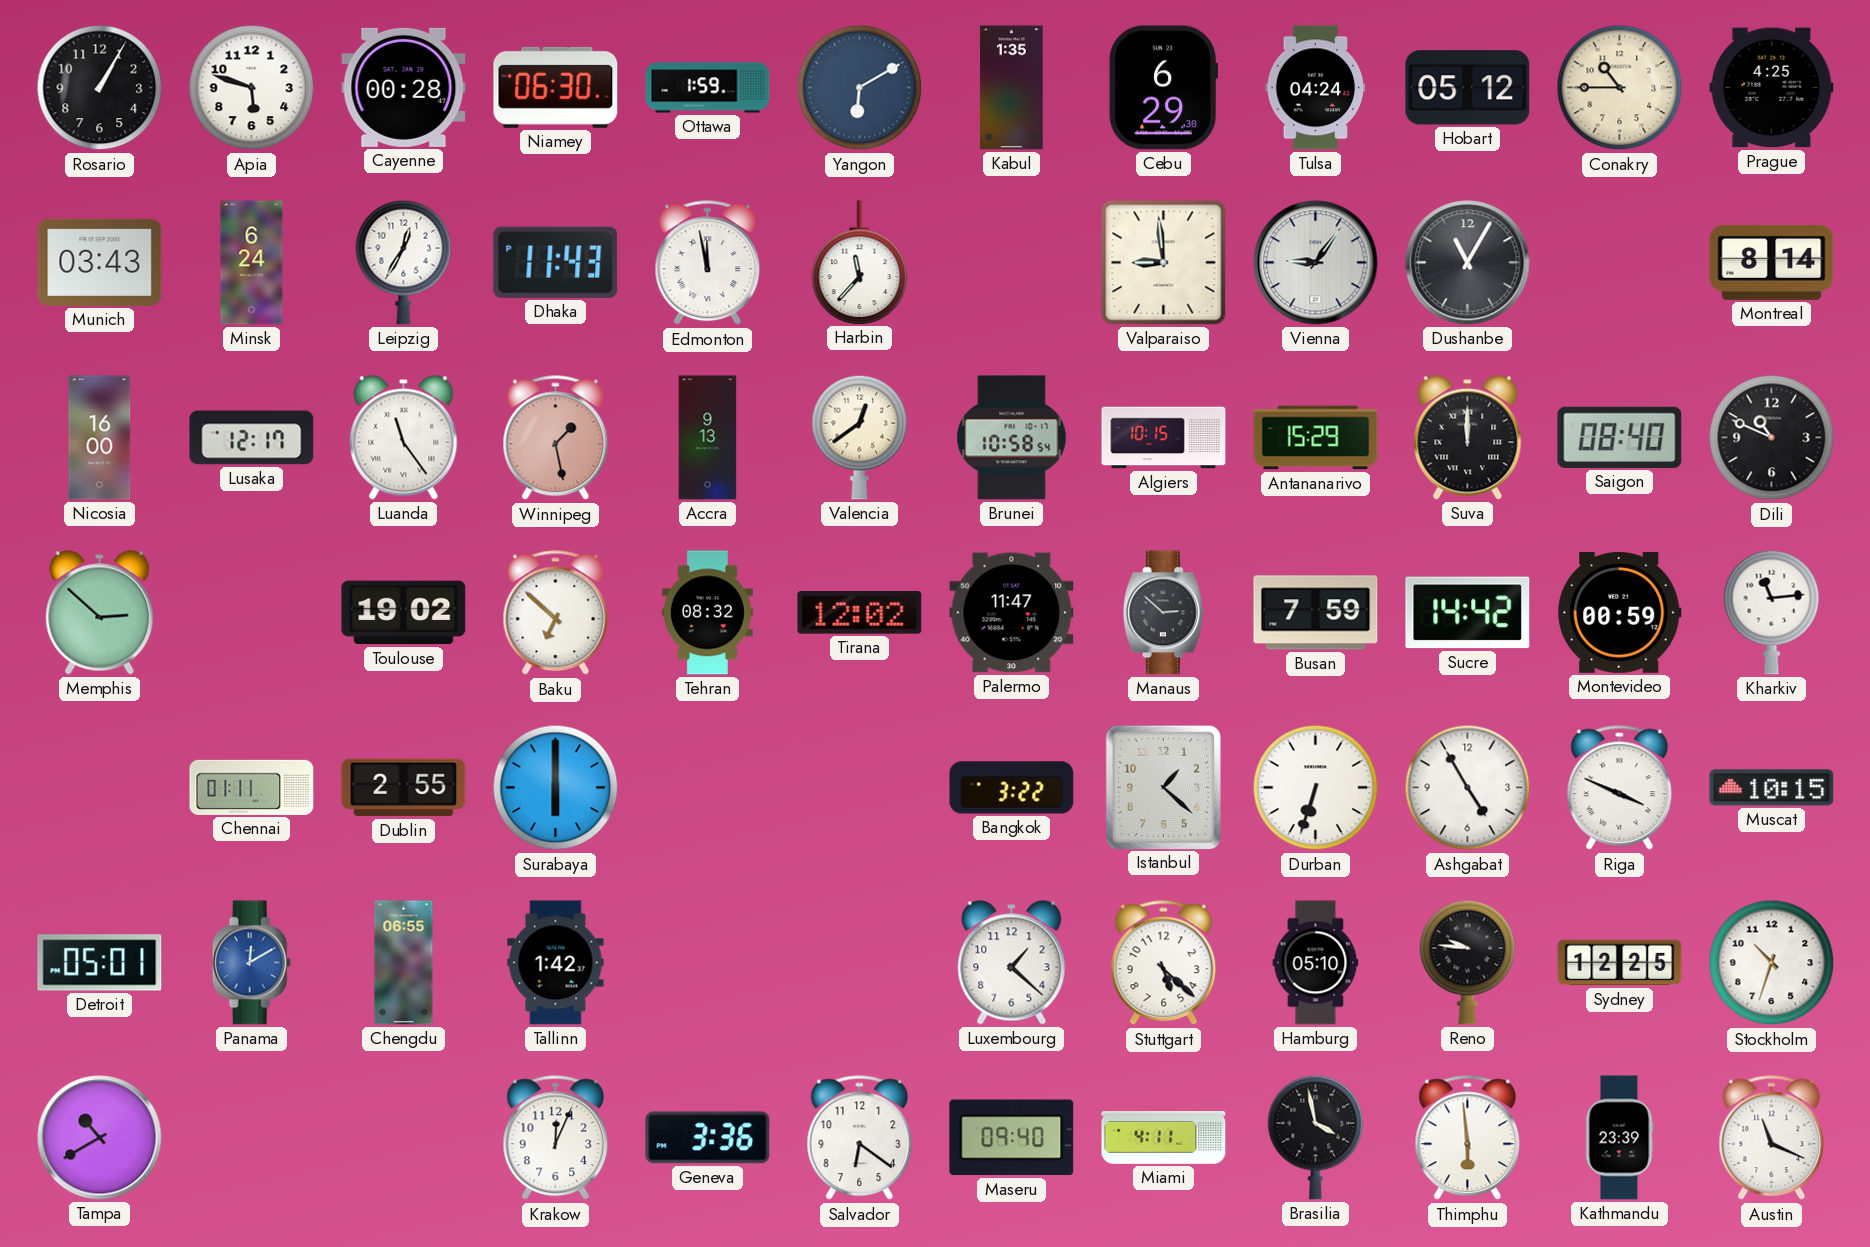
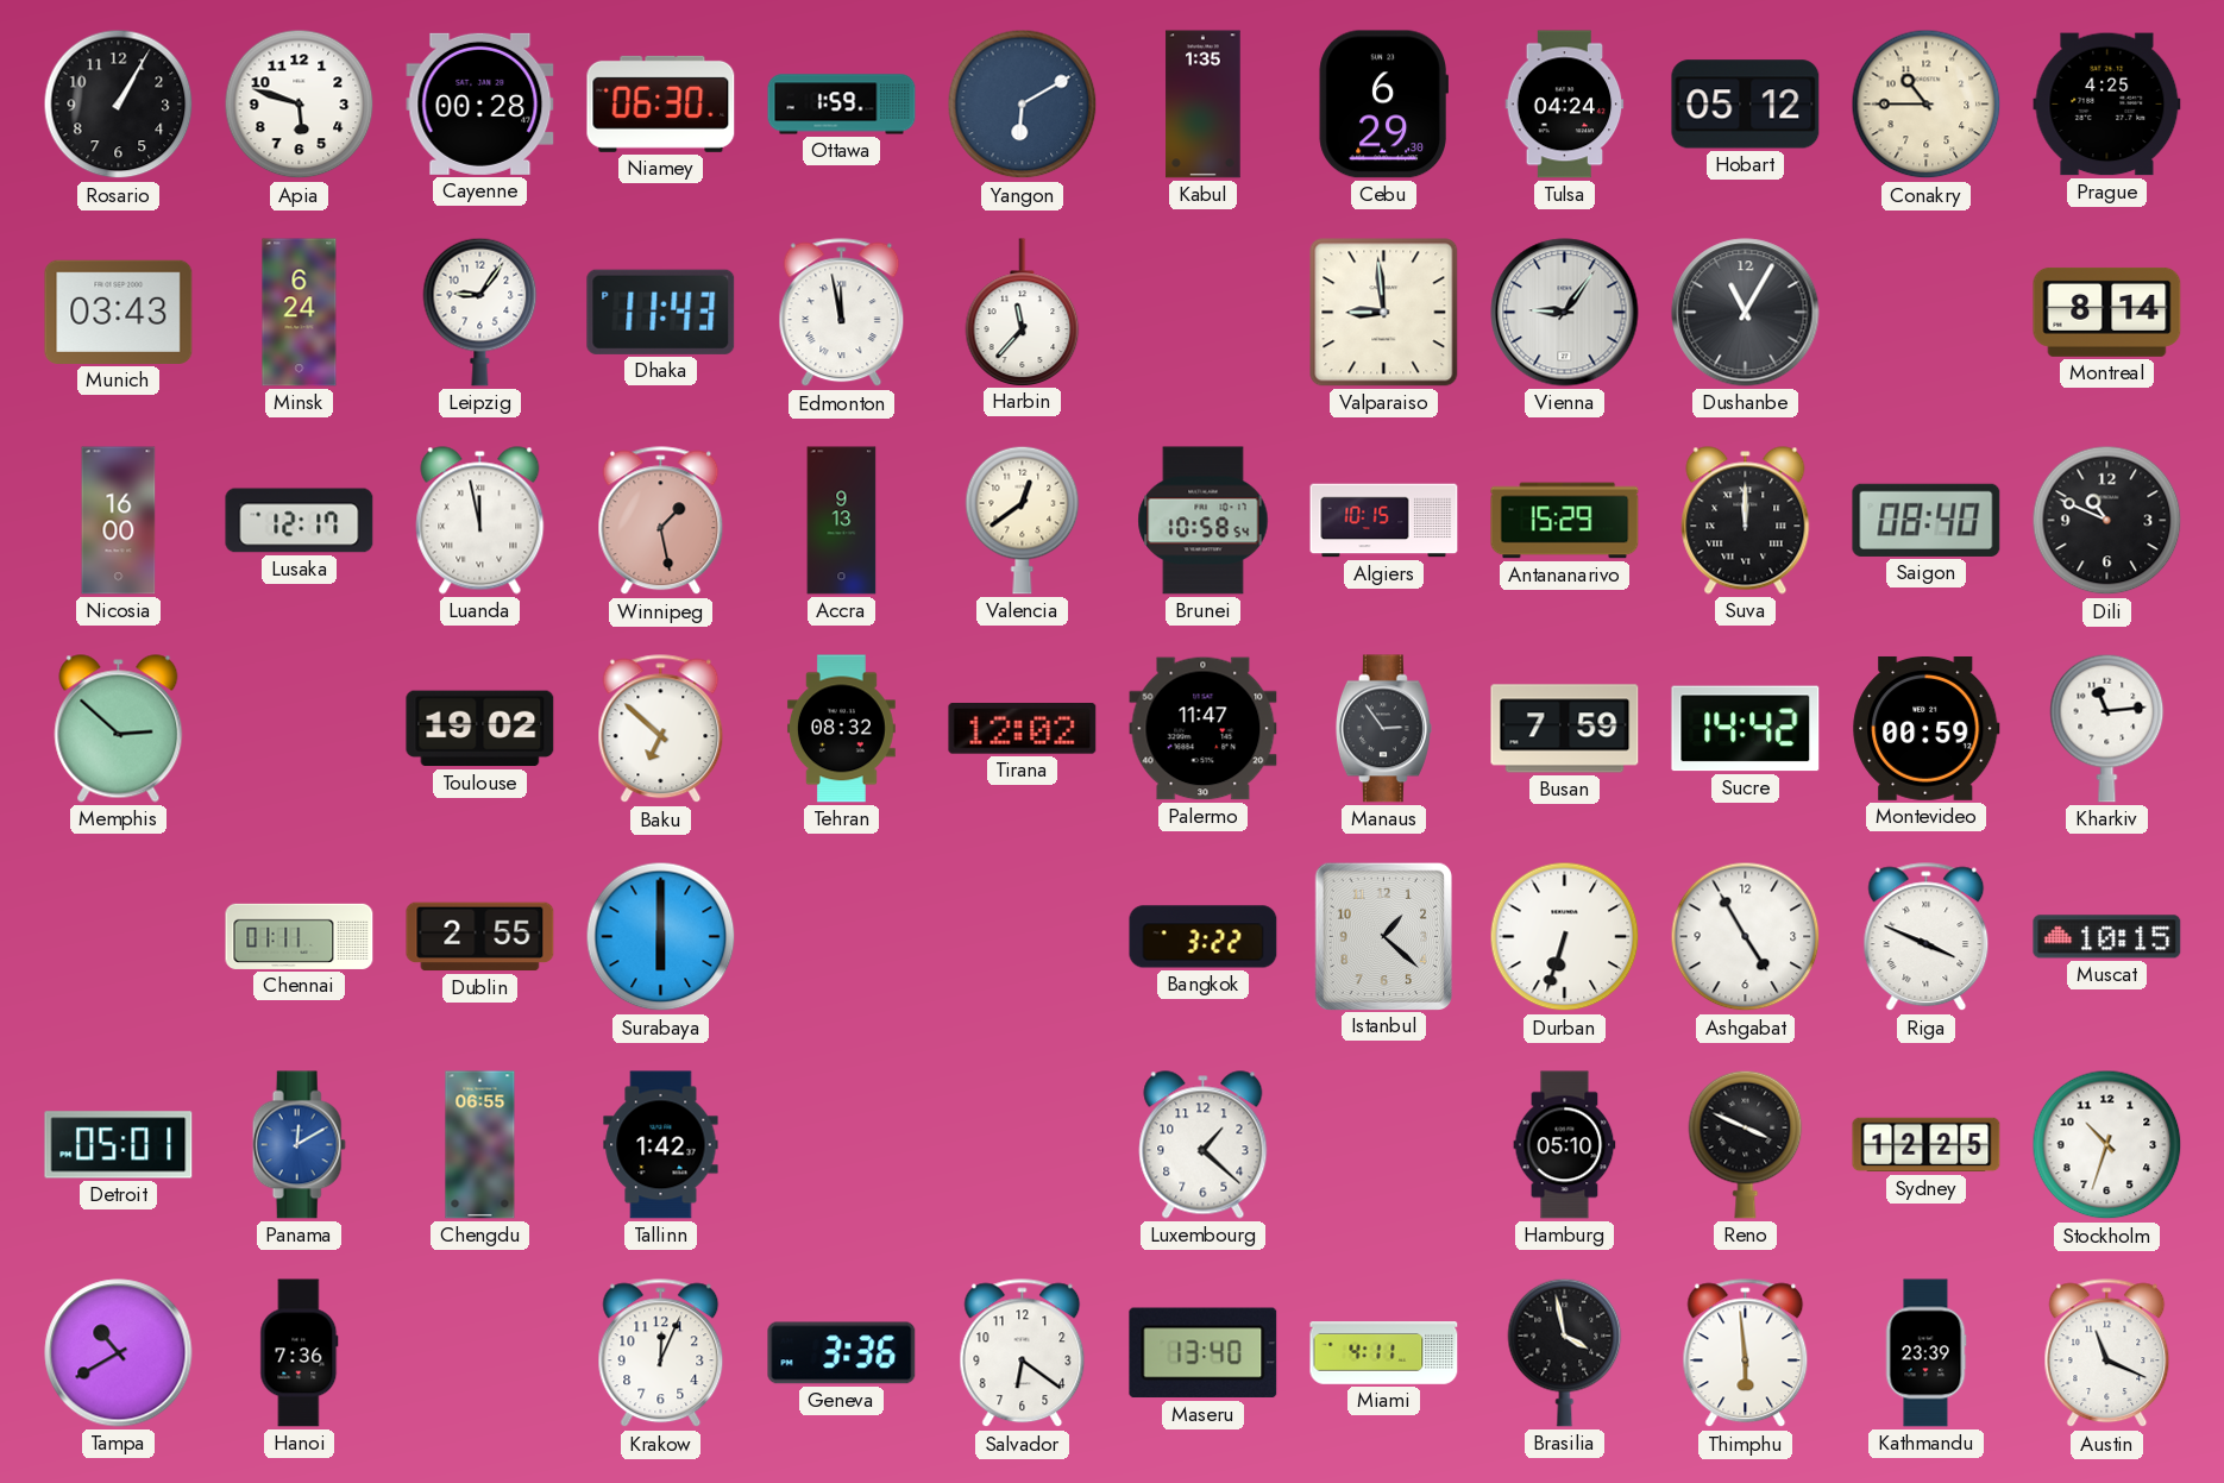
Leipzig: 12:35 -> 9:06 (480, 312)
Luanda: 11:24 -> 11:58 (480, 521)
Manaus: 2:52 -> 2:54 (1383, 729)
Stuttgart: 5:22 -> none (1164, 963)
Reno: 9:46 -> 3:49 (1746, 1144)
Hanoi: none -> 7:36 (300, 1353)
Maseru: 09:40 -> 13:40 (1204, 1353)
